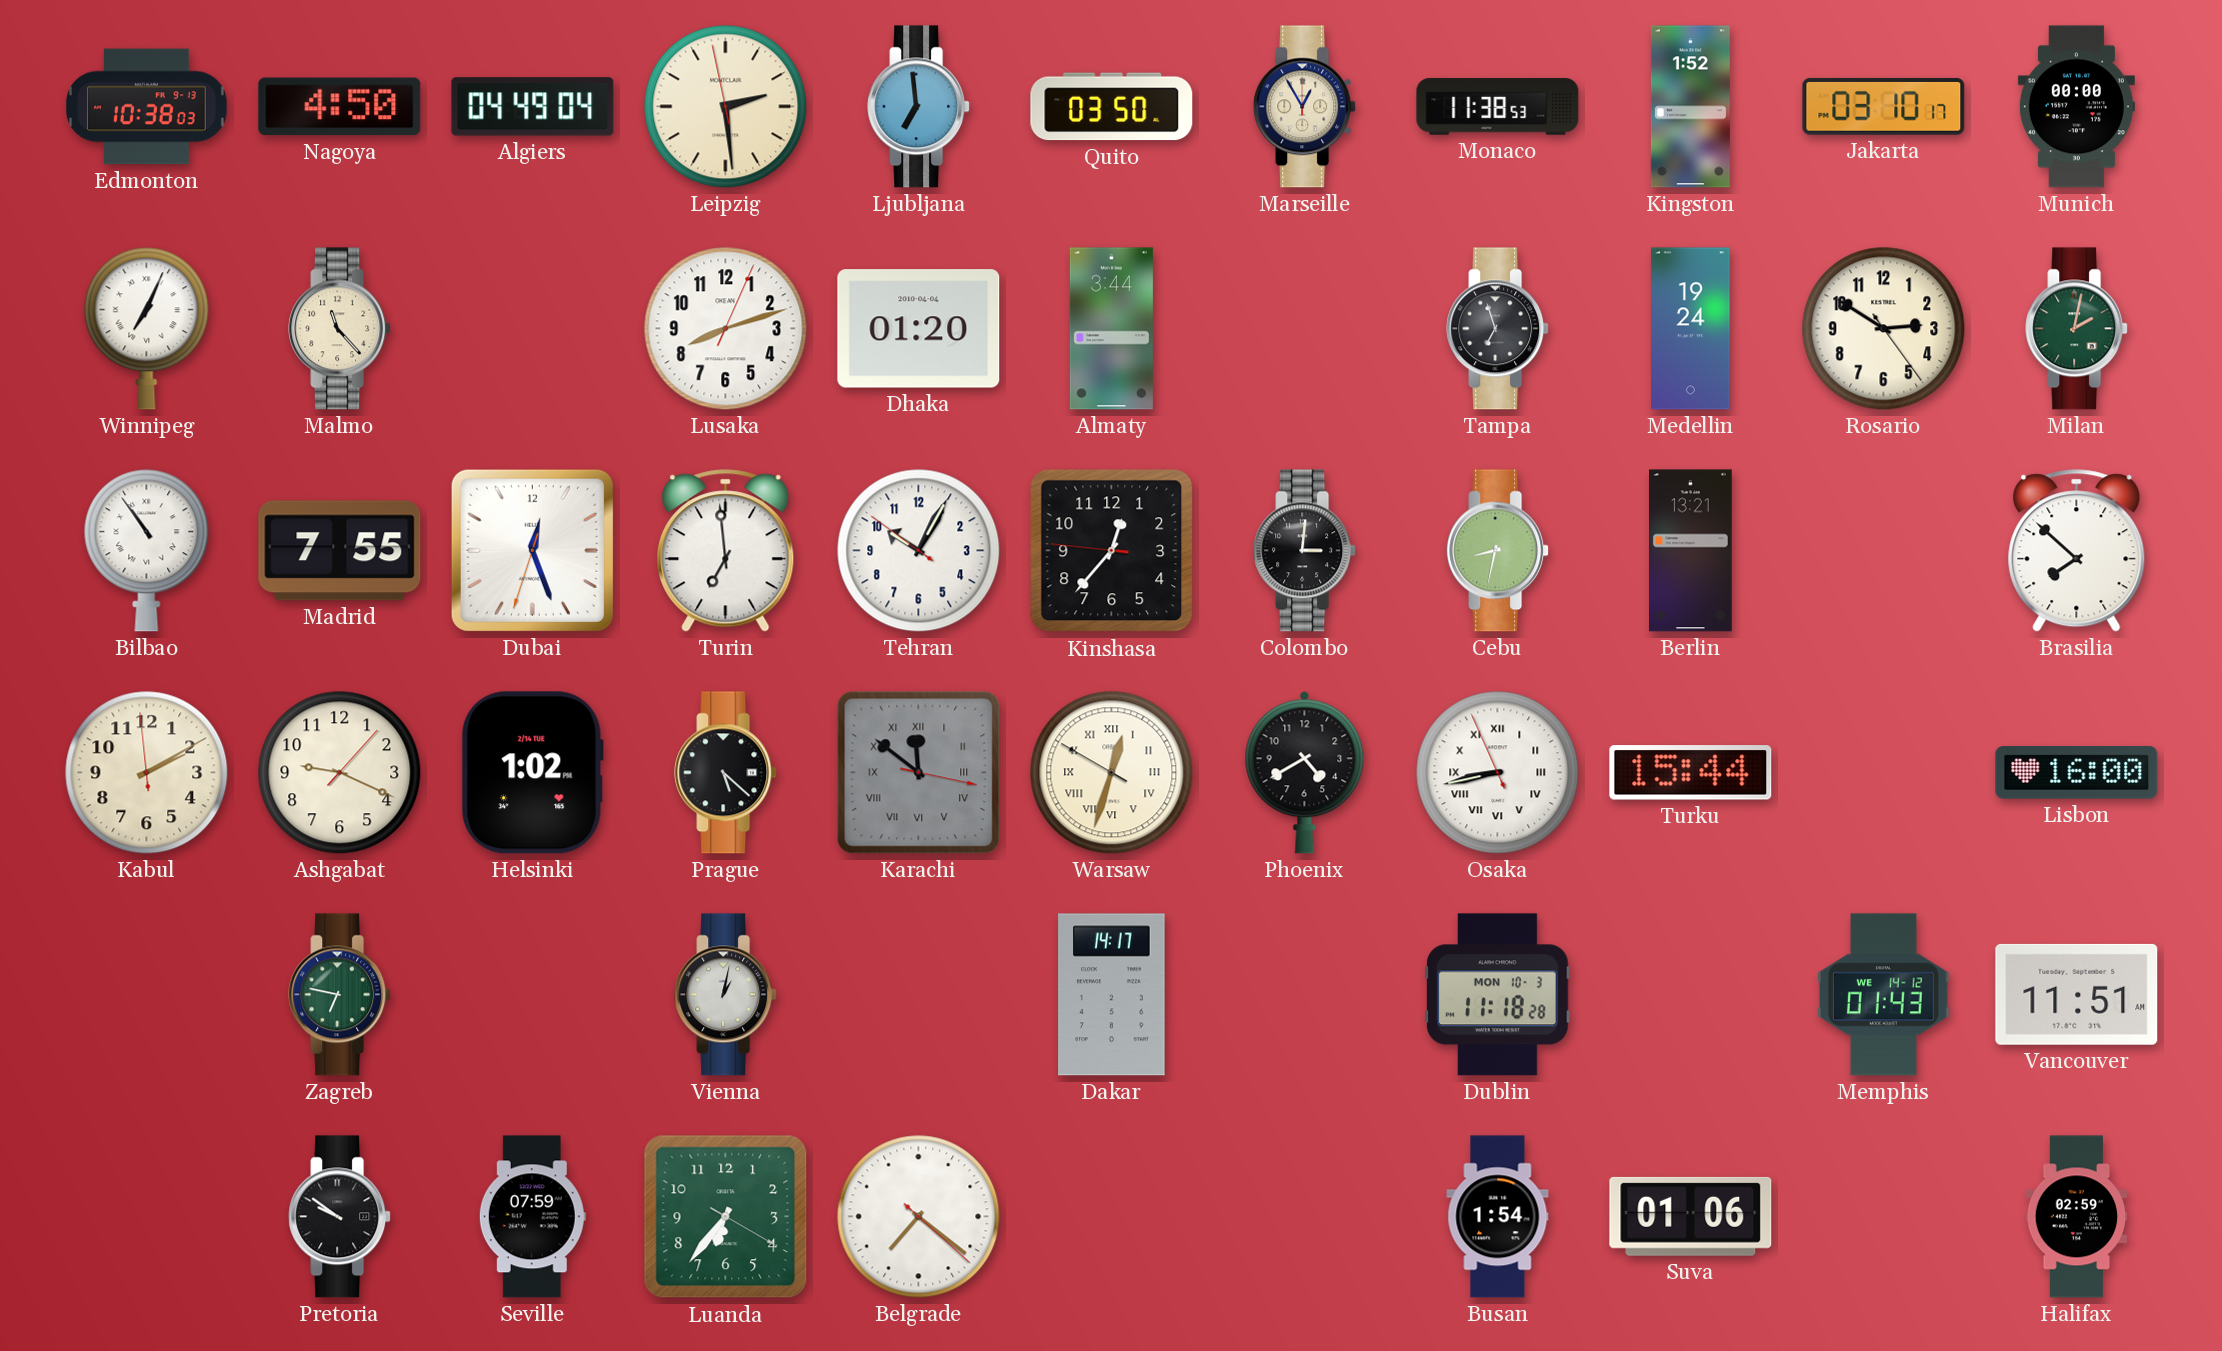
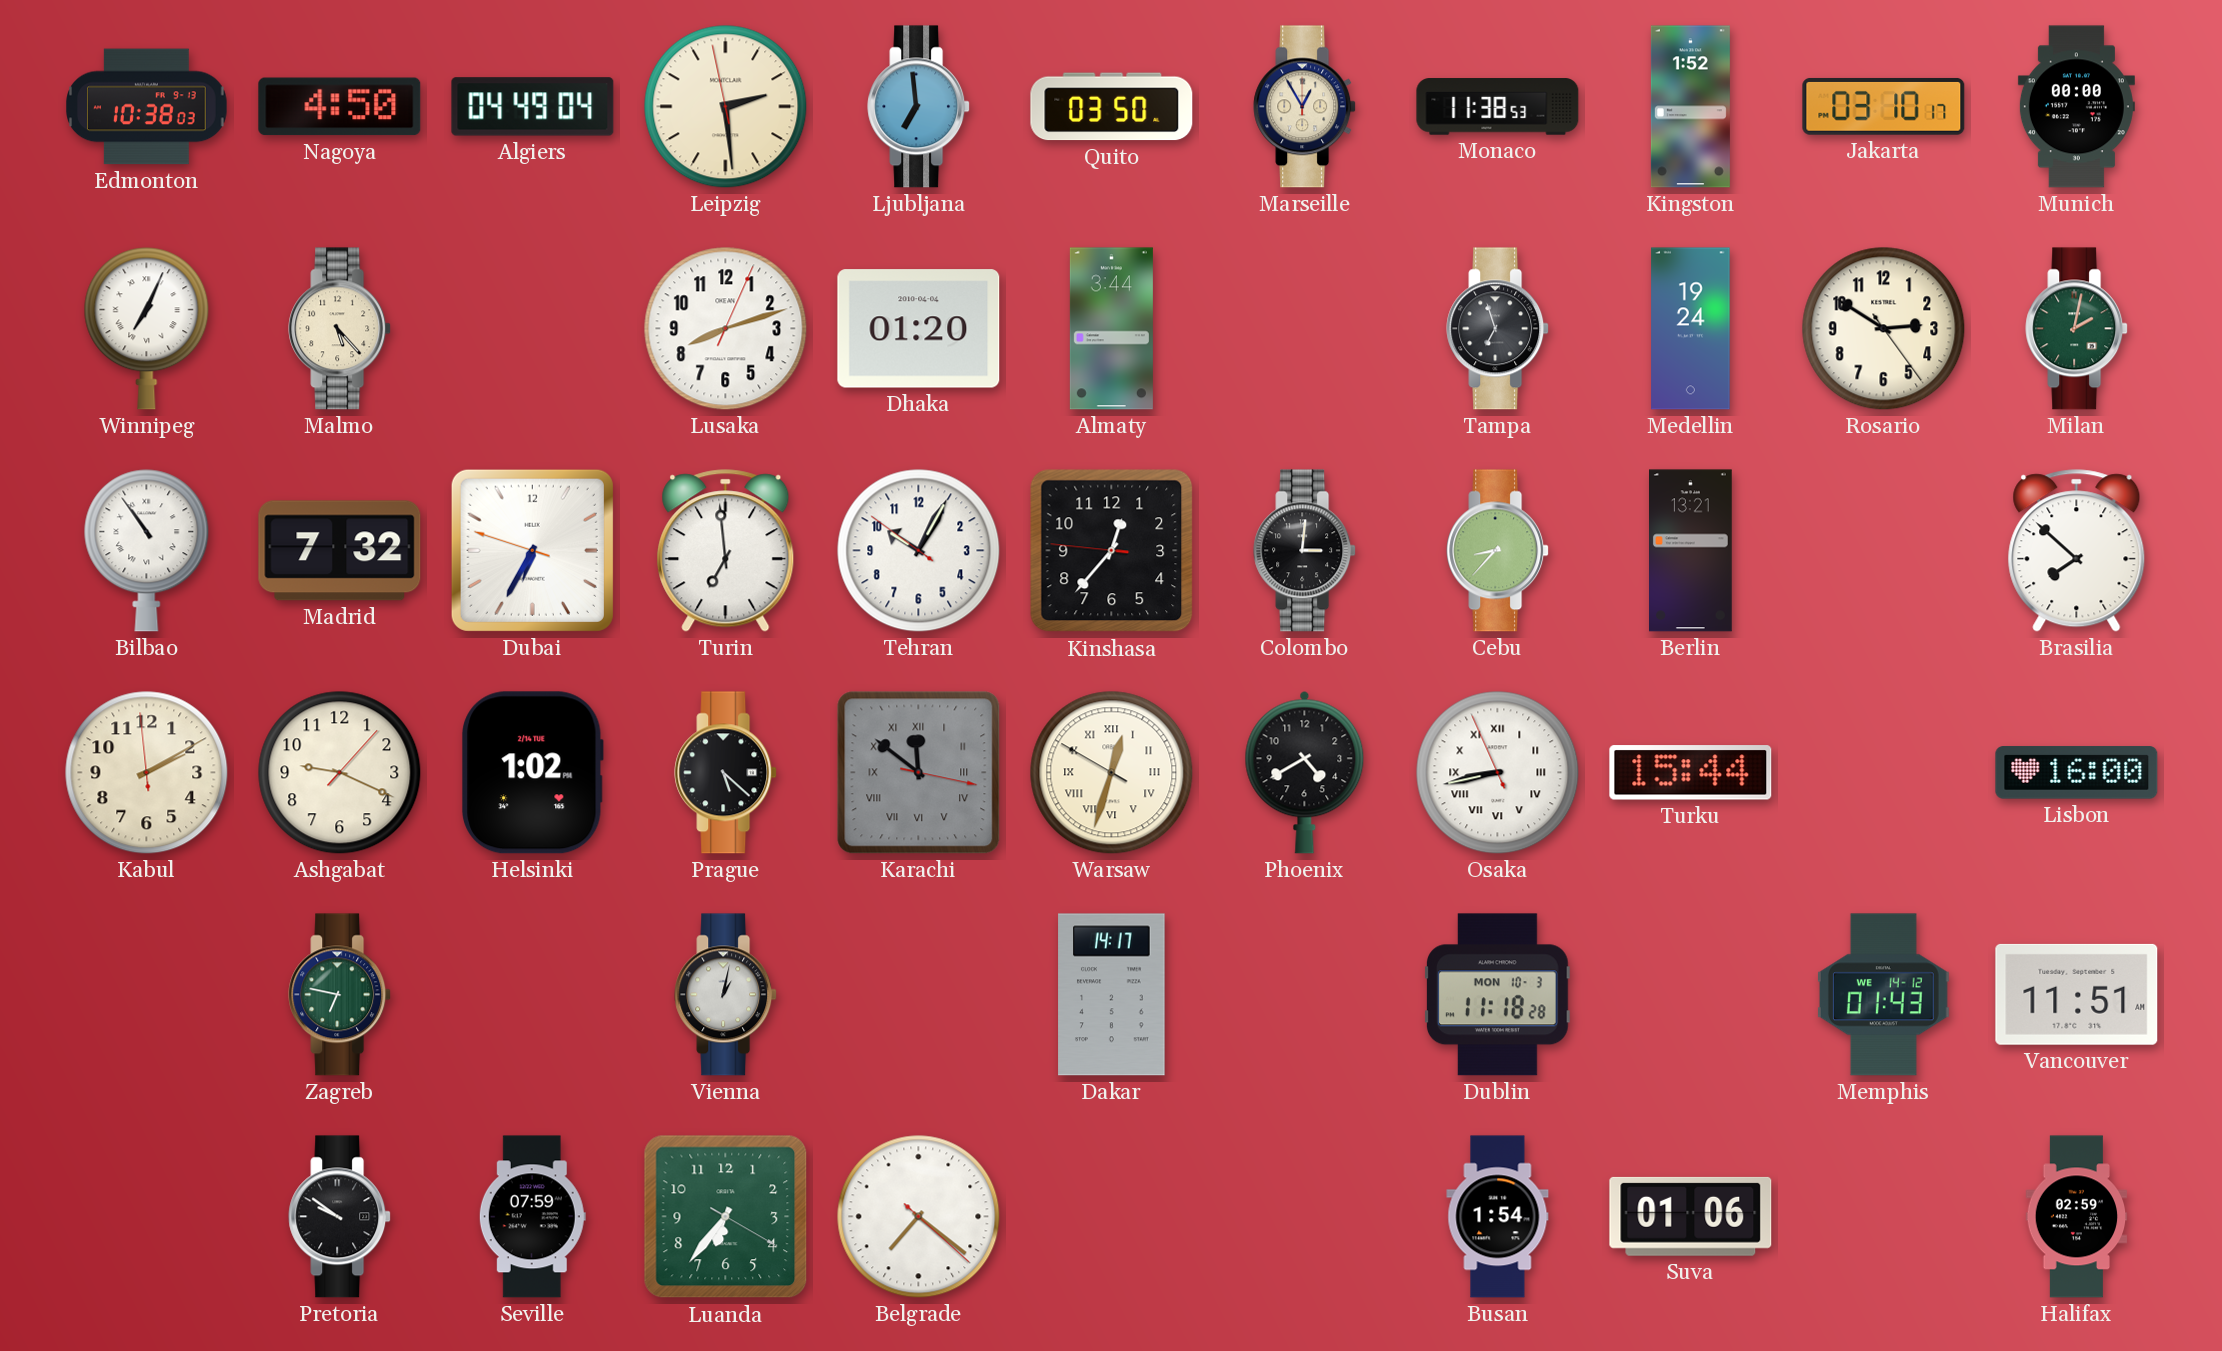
Malmo: 11:23 -> 5:23 (340, 329)
Madrid: 7:55 -> 7:32 (340, 551)
Dubai: 12:26 -> 6:34 (532, 550)
Cebu: 8:32 -> 8:37 (1498, 551)
